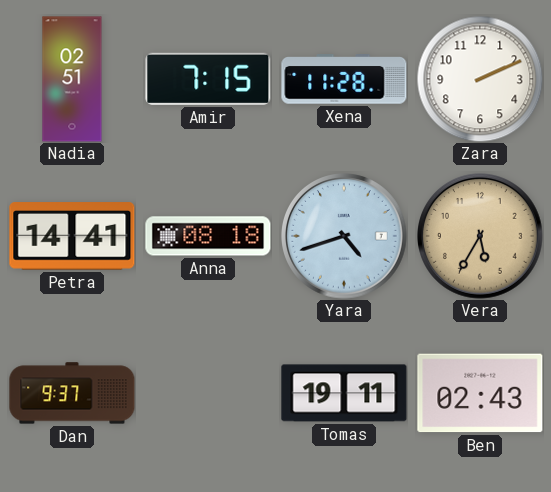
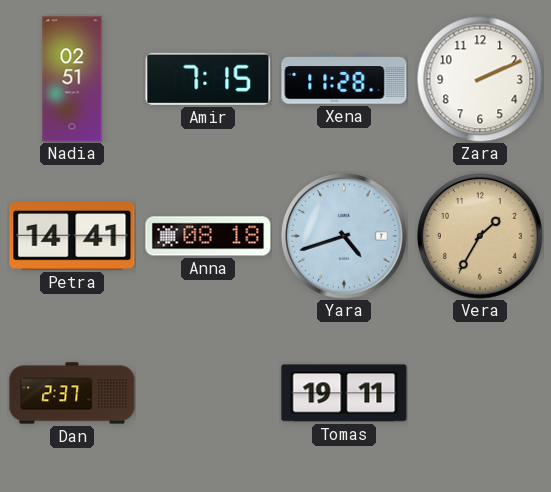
Vera: 5:35 -> 1:35 (480, 237)
Dan: 9:37 -> 2:37 (72, 393)
Ben: 02:43 -> none (480, 393)
